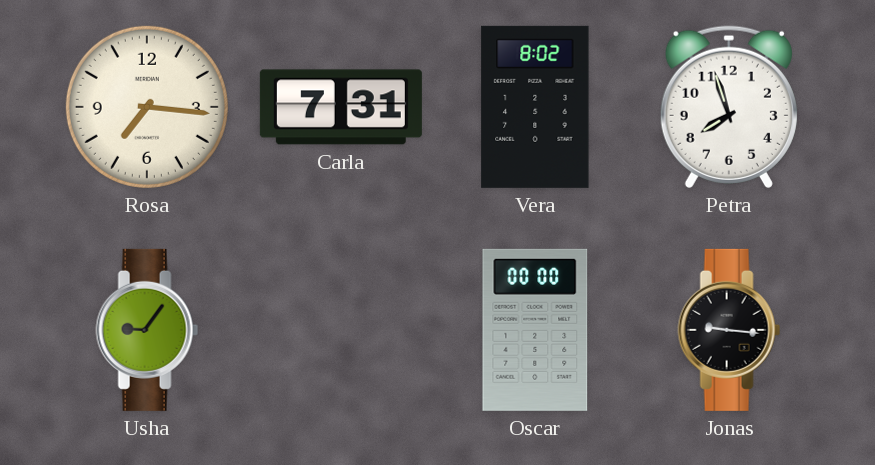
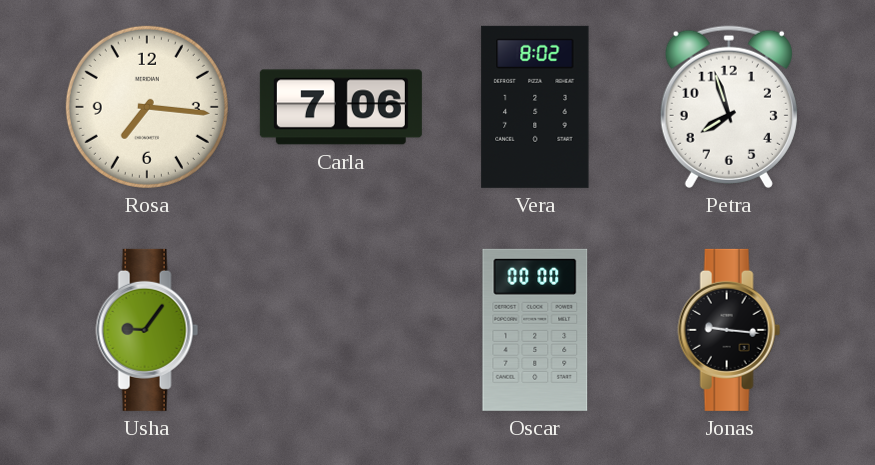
Carla: 7:31 -> 7:06 (341, 107)
